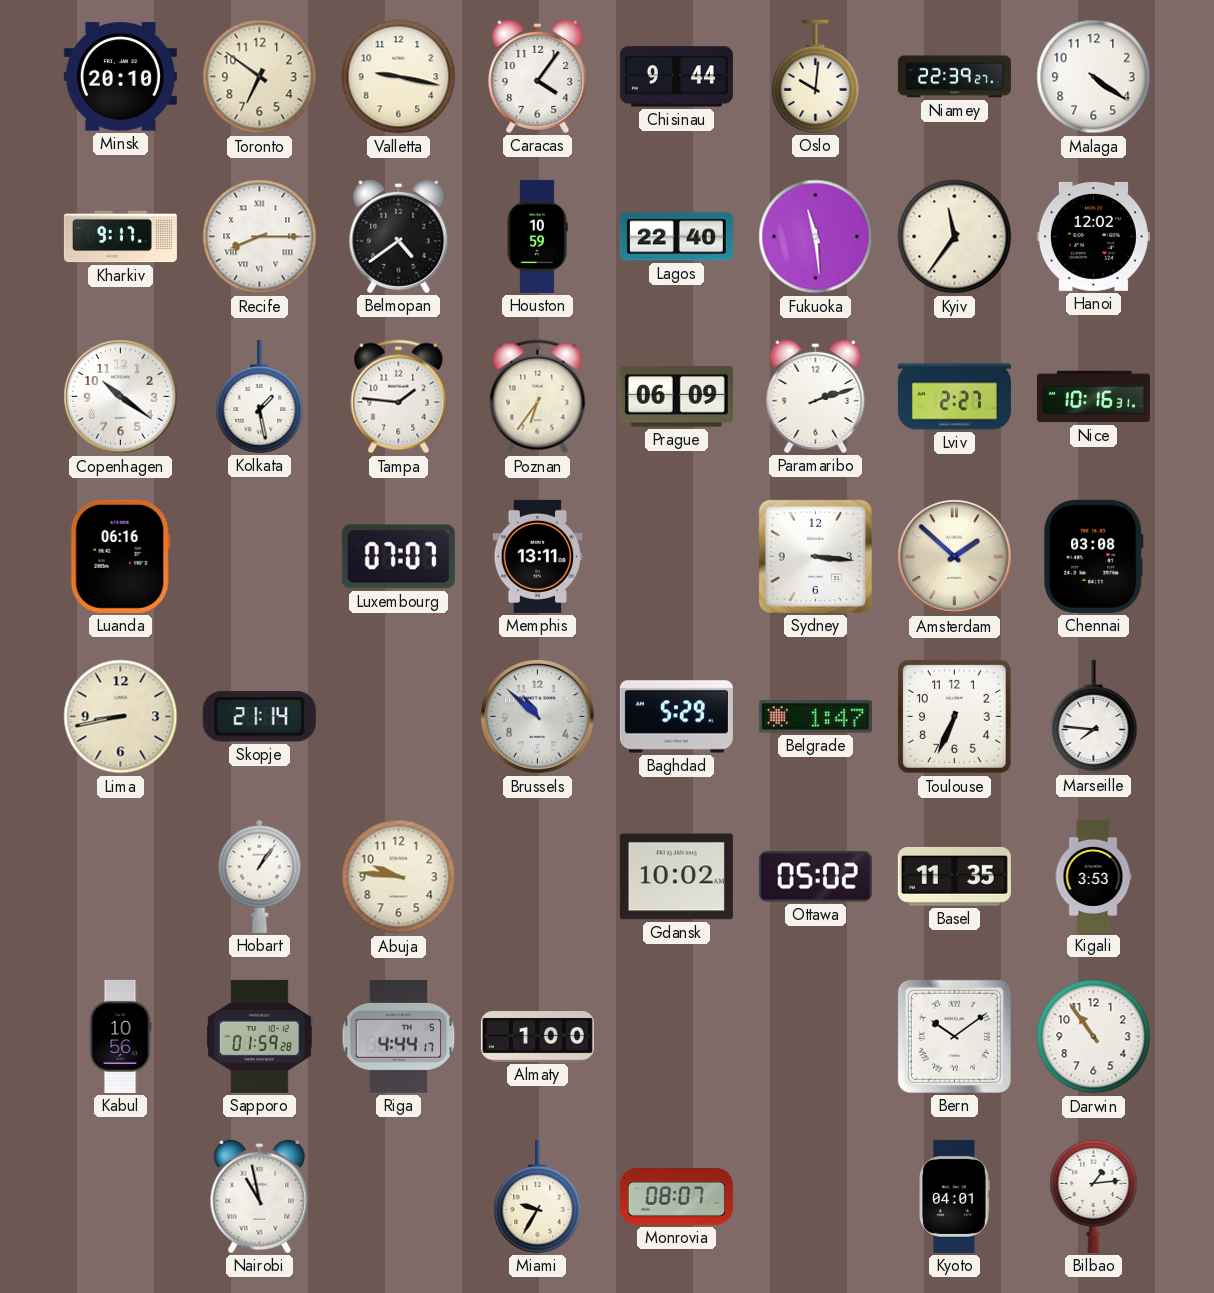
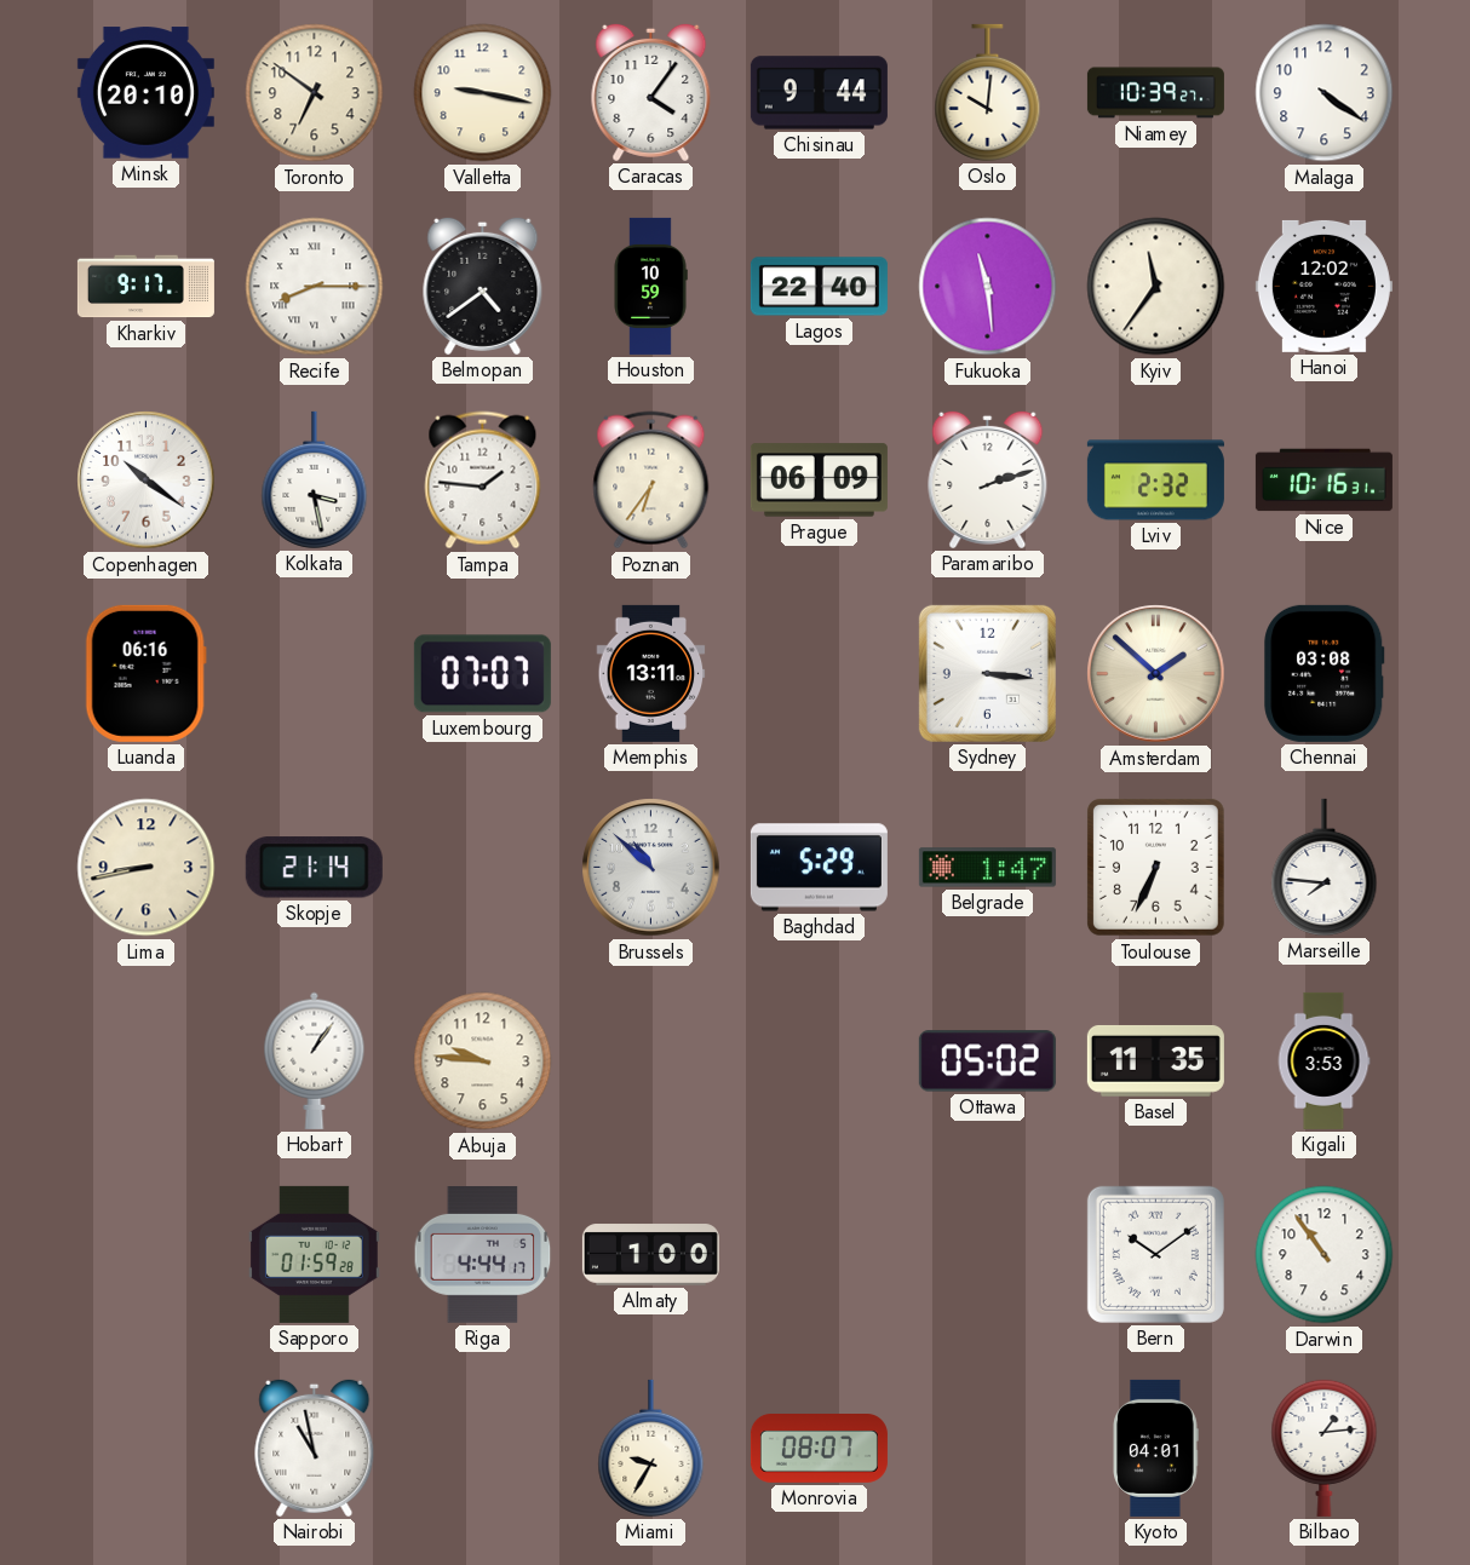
Niamey: 22:39 -> 10:39 (1155, 93)
Kolkata: 1:28 -> 3:28 (315, 479)
Lviv: 2:27 -> 2:32 (1155, 481)
Gdansk: 10:02 -> none (676, 877)
Kabul: 10:56 -> none (120, 1036)
